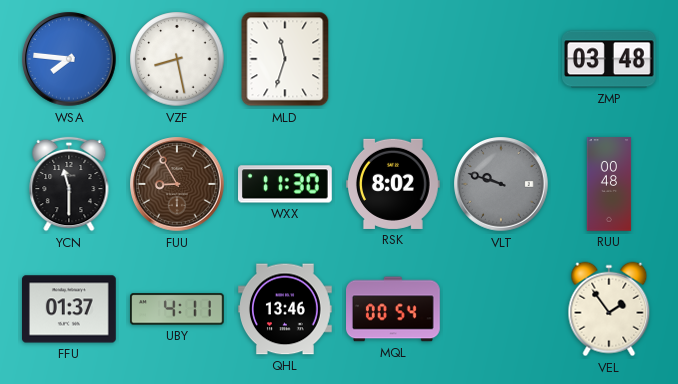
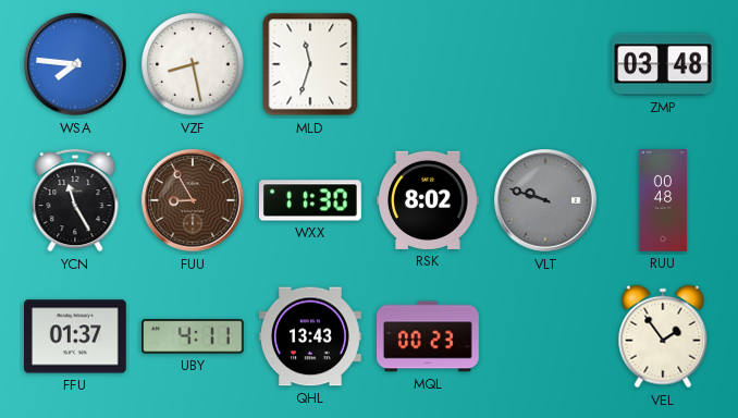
YCN: 11:30 -> 11:25 (75, 200)
QHL: 13:46 -> 13:43 (311, 336)
MQL: 00:54 -> 00:23 (429, 336)
